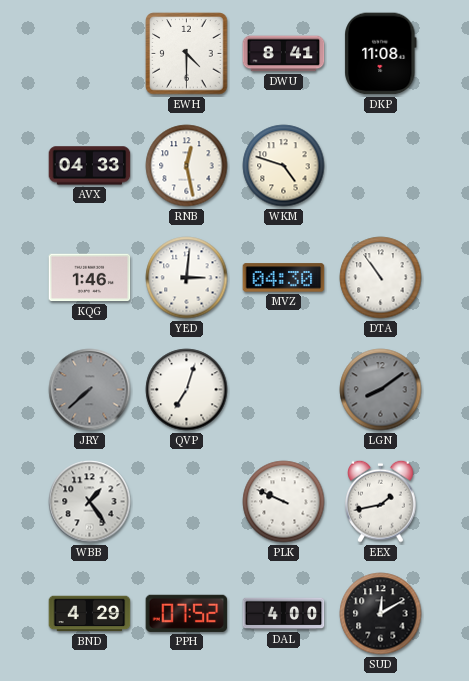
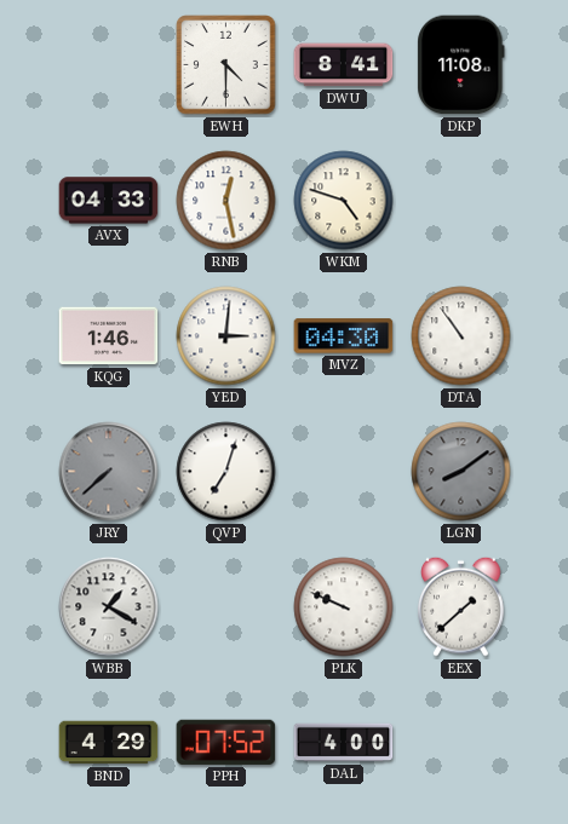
WBB: 1:24 -> 1:20 (109, 607)
EEX: 1:43 -> 1:38 (461, 606)
SUD: 12:10 -> none (381, 614)
